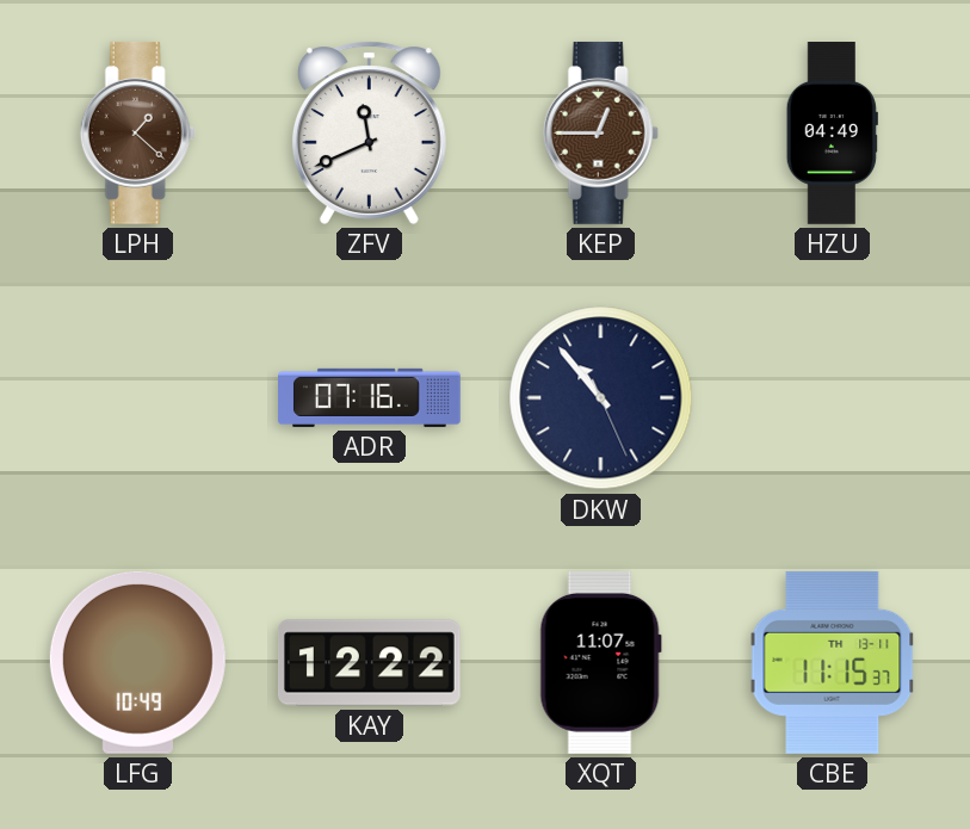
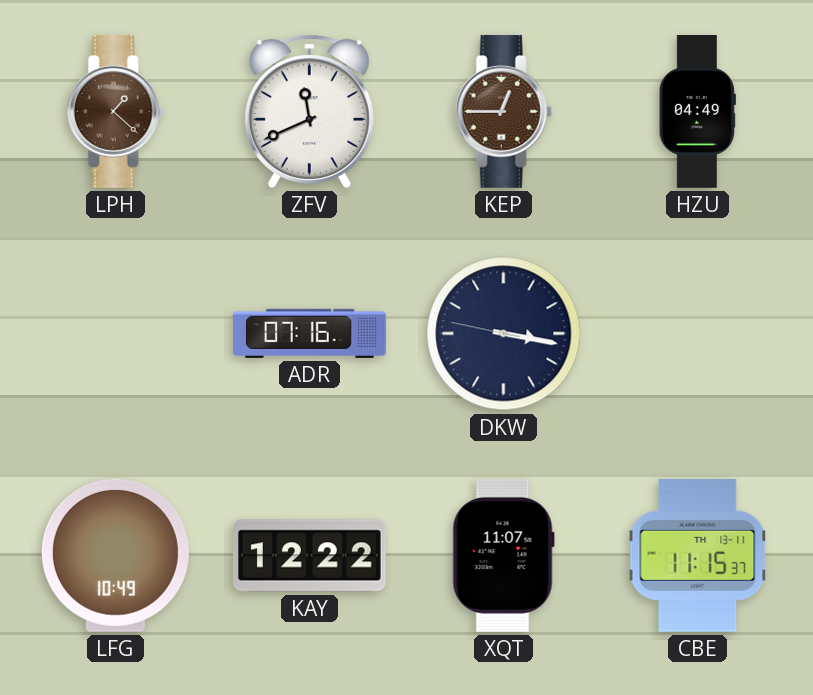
DKW: 10:53 -> 3:16 (504, 334)
